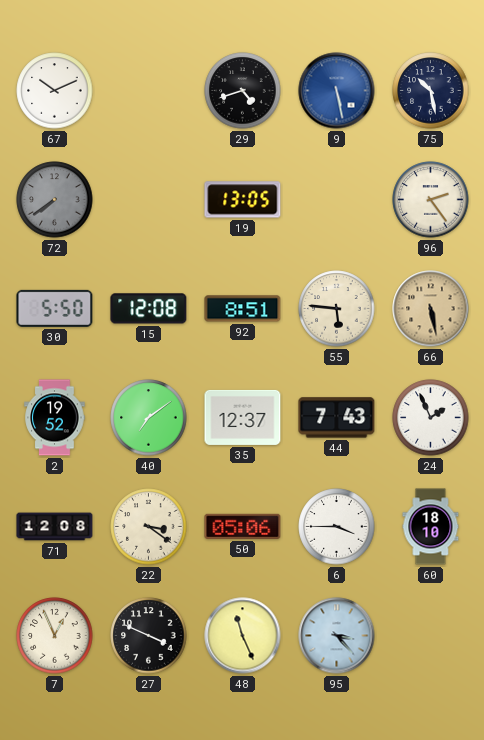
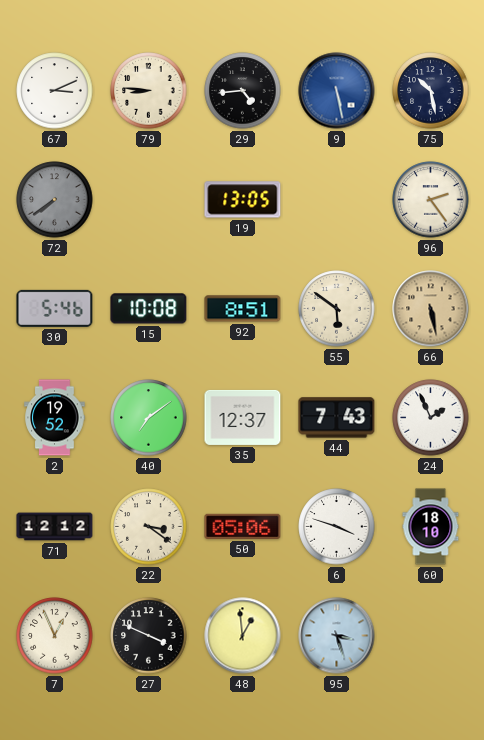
67: 10:11 -> 3:11 (55, 91)
79: none -> 8:46 (149, 91)
29: 4:42 -> 4:44 (243, 91)
30: 5:50 -> 5:46 (55, 308)
15: 12:08 -> 10:08 (149, 309)
55: 5:46 -> 5:51 (337, 309)
71: 12:08 -> 12:12 (55, 527)
6: 3:45 -> 3:48 (337, 527)
48: 11:26 -> 12:59 (243, 636)
95: 3:23 -> 3:27 (337, 636)
